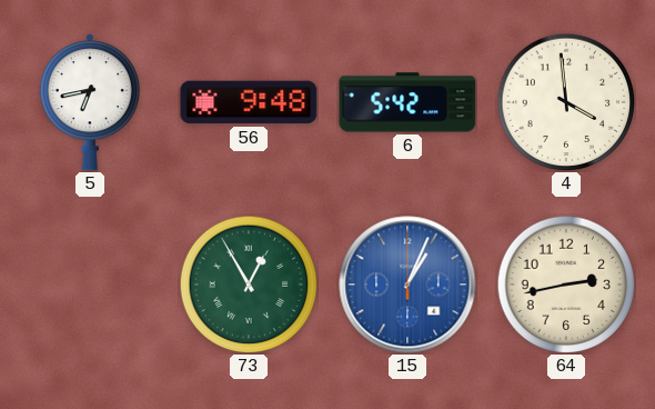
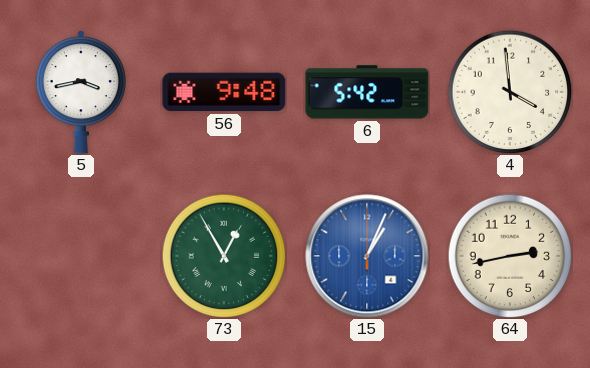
5: 6:43 -> 3:43 (81, 92)
